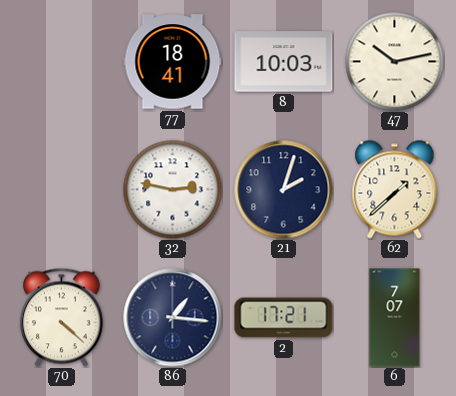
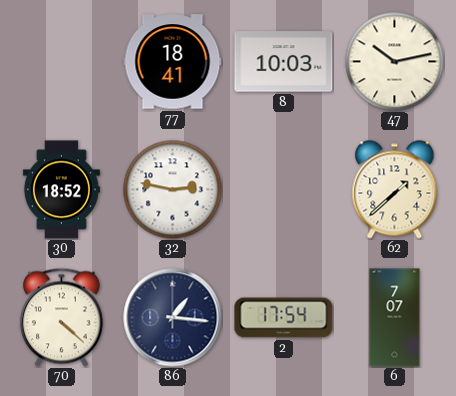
30: none -> 18:52 (61, 190)
21: 2:03 -> none (284, 190)
2: 17:21 -> 17:54 (284, 318)
